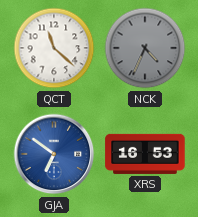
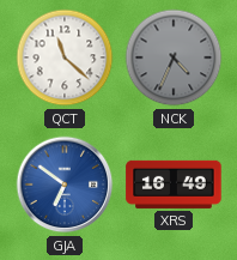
XRS: 16:53 -> 16:49 (174, 185)
